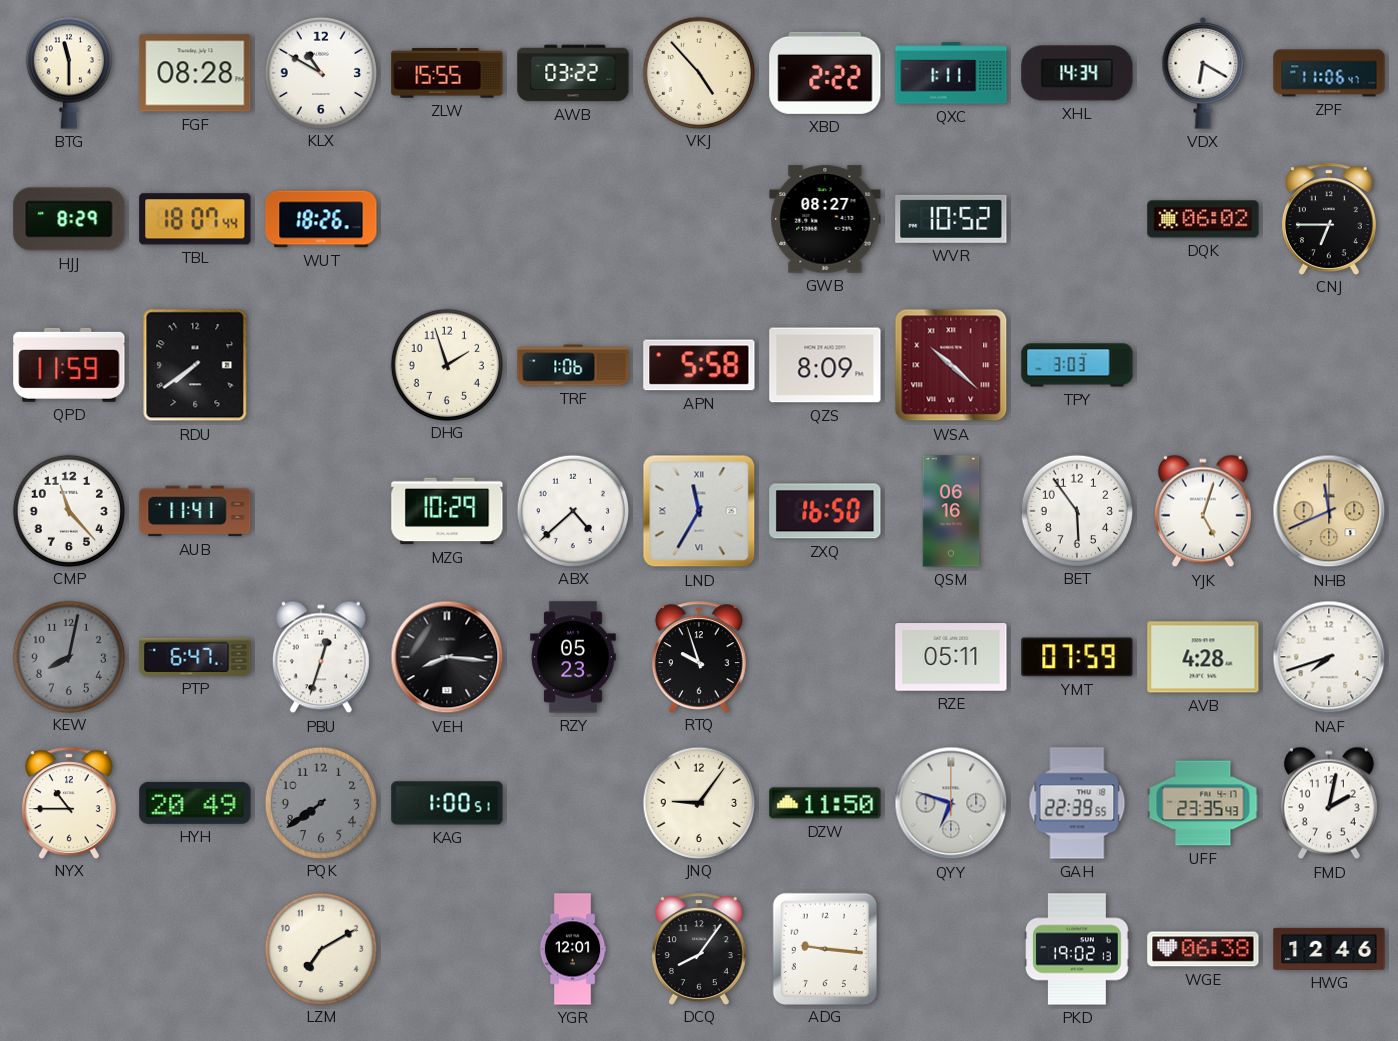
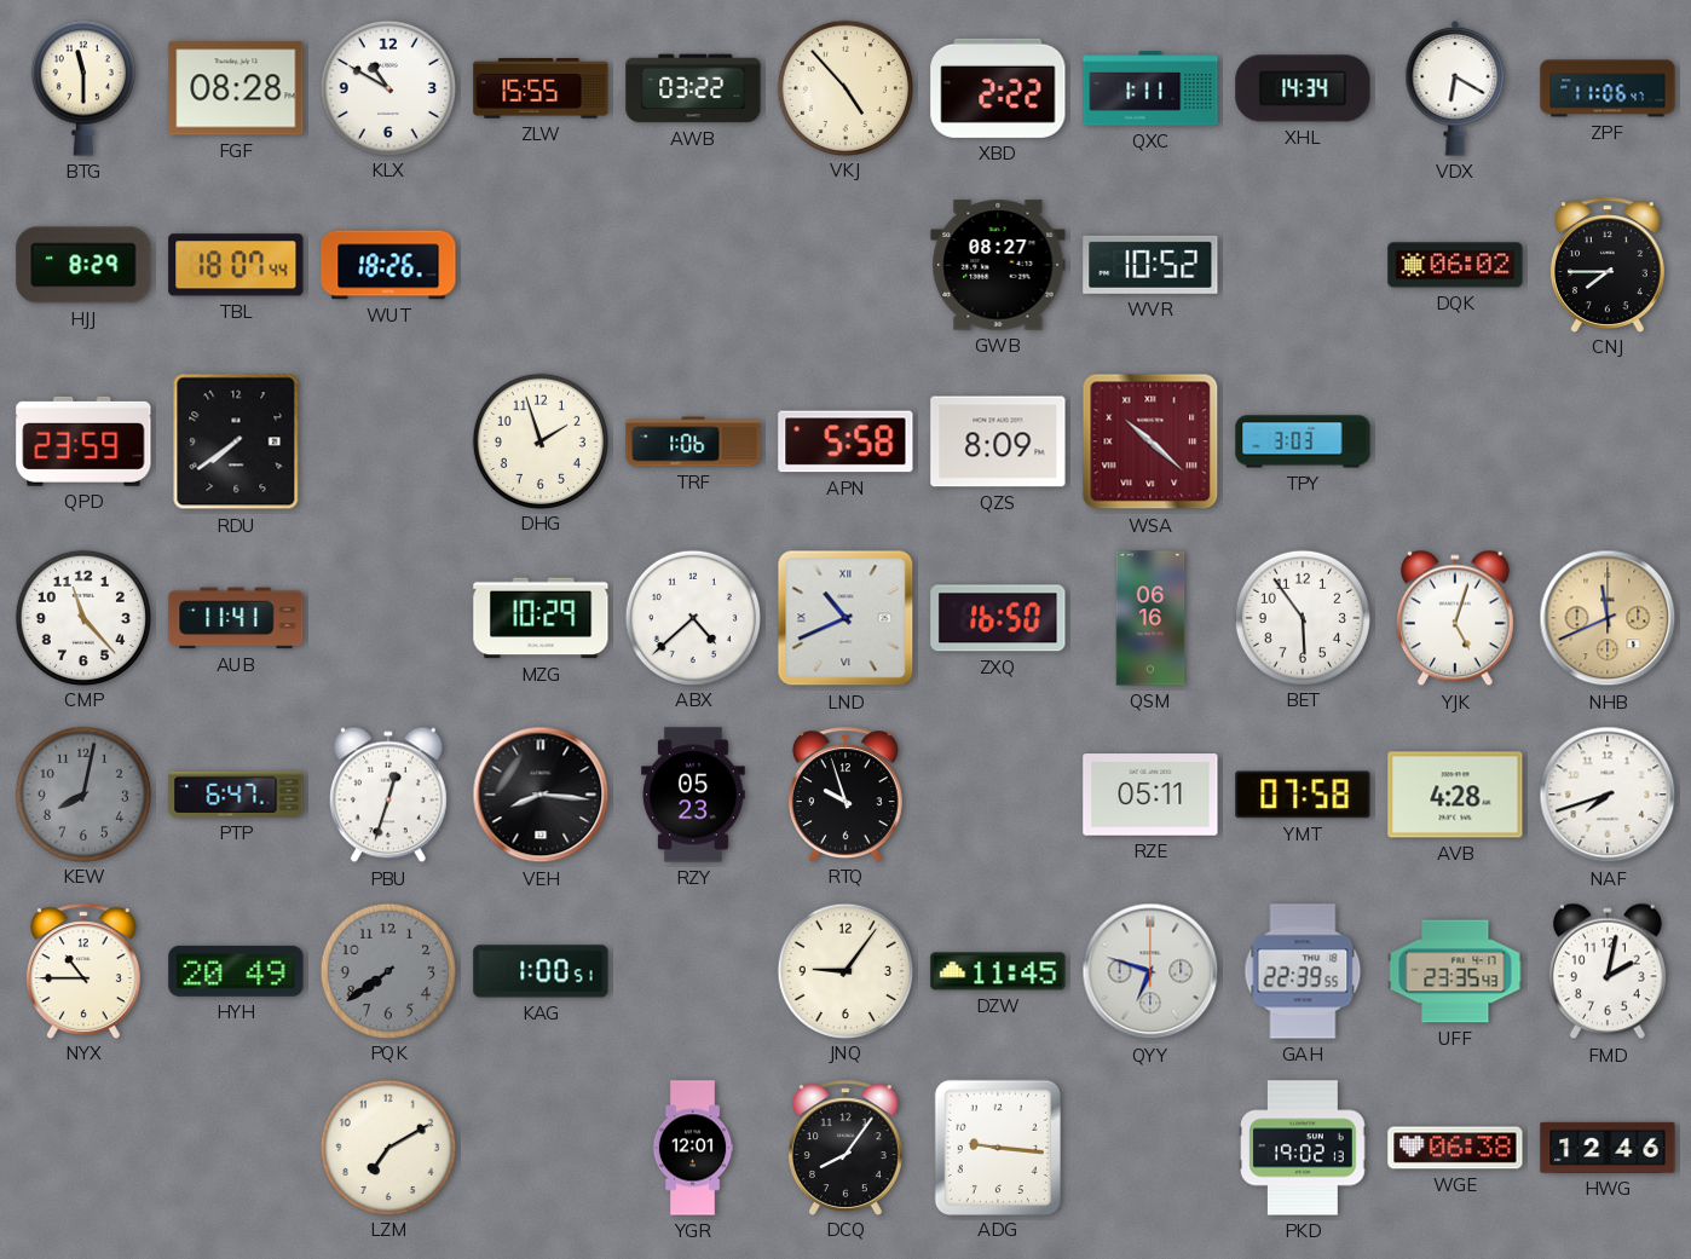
CNJ: 6:45 -> 7:45 (1608, 265)
QPD: 11:59 -> 23:59 (83, 441)
LND: 11:35 -> 10:41 (845, 618)
YMT: 07:59 -> 07:58 (1303, 795)
DZW: 11:50 -> 11:45 (998, 971)
